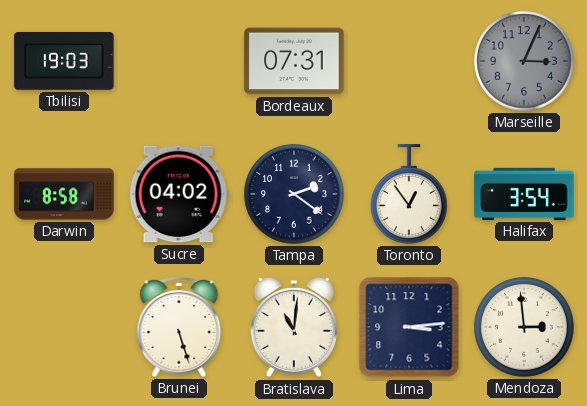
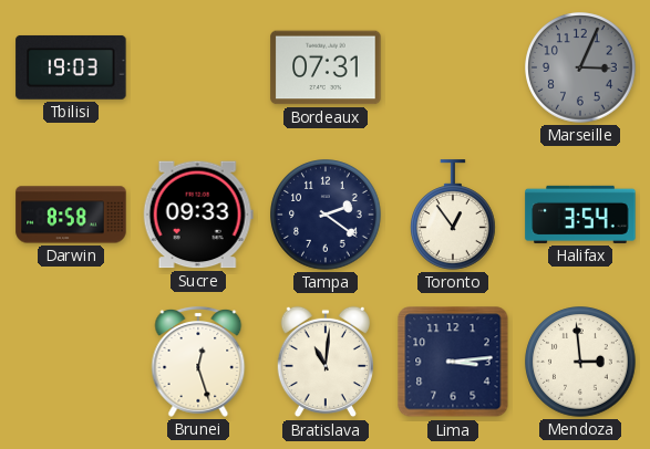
Sucre: 04:02 -> 09:33 (198, 215)
Brunei: 5:27 -> 12:27 (198, 363)
